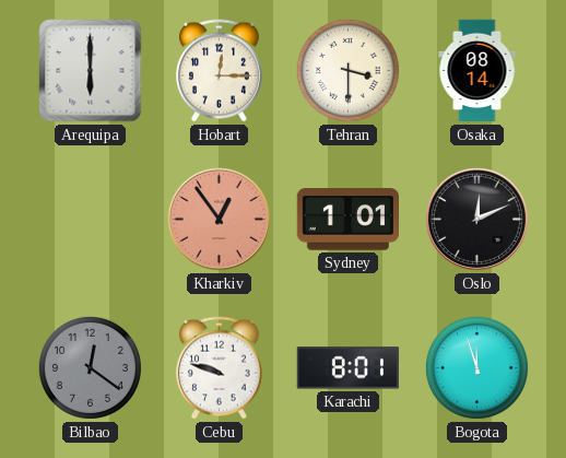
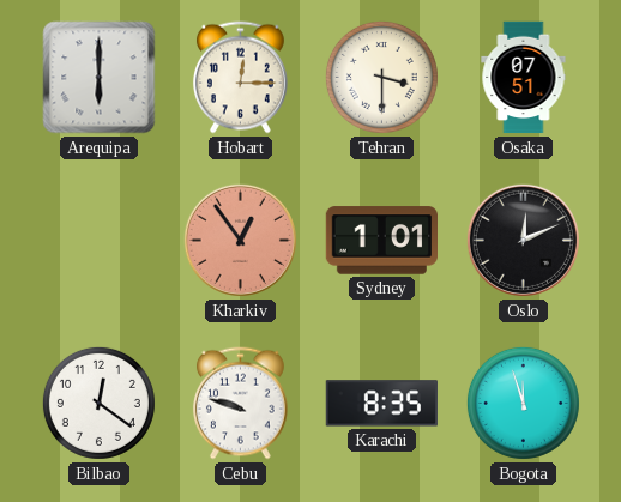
Osaka: 08:14 -> 07:51 (524, 78)
Bilbao dial: grey -> white (98, 403)
Karachi: 8:01 -> 8:35 (381, 404)
